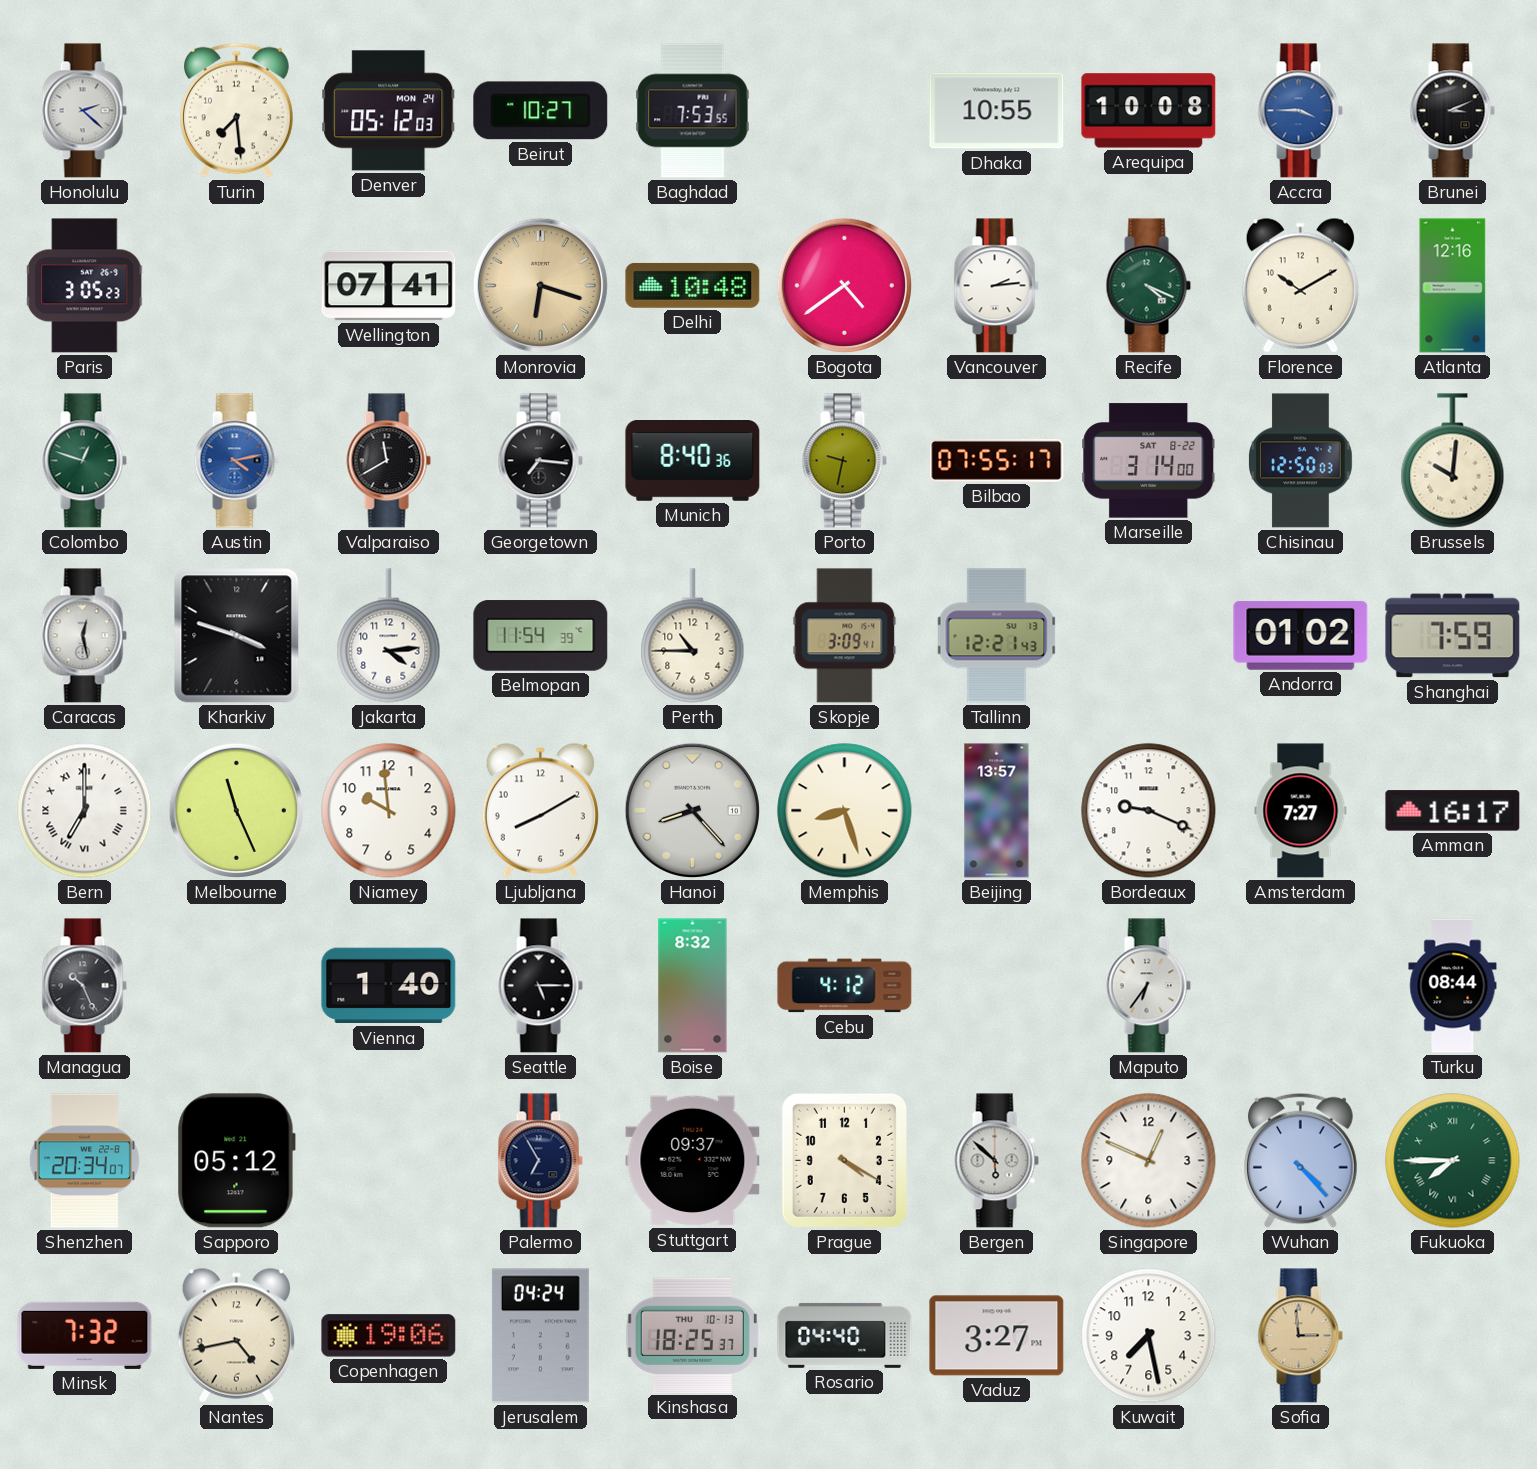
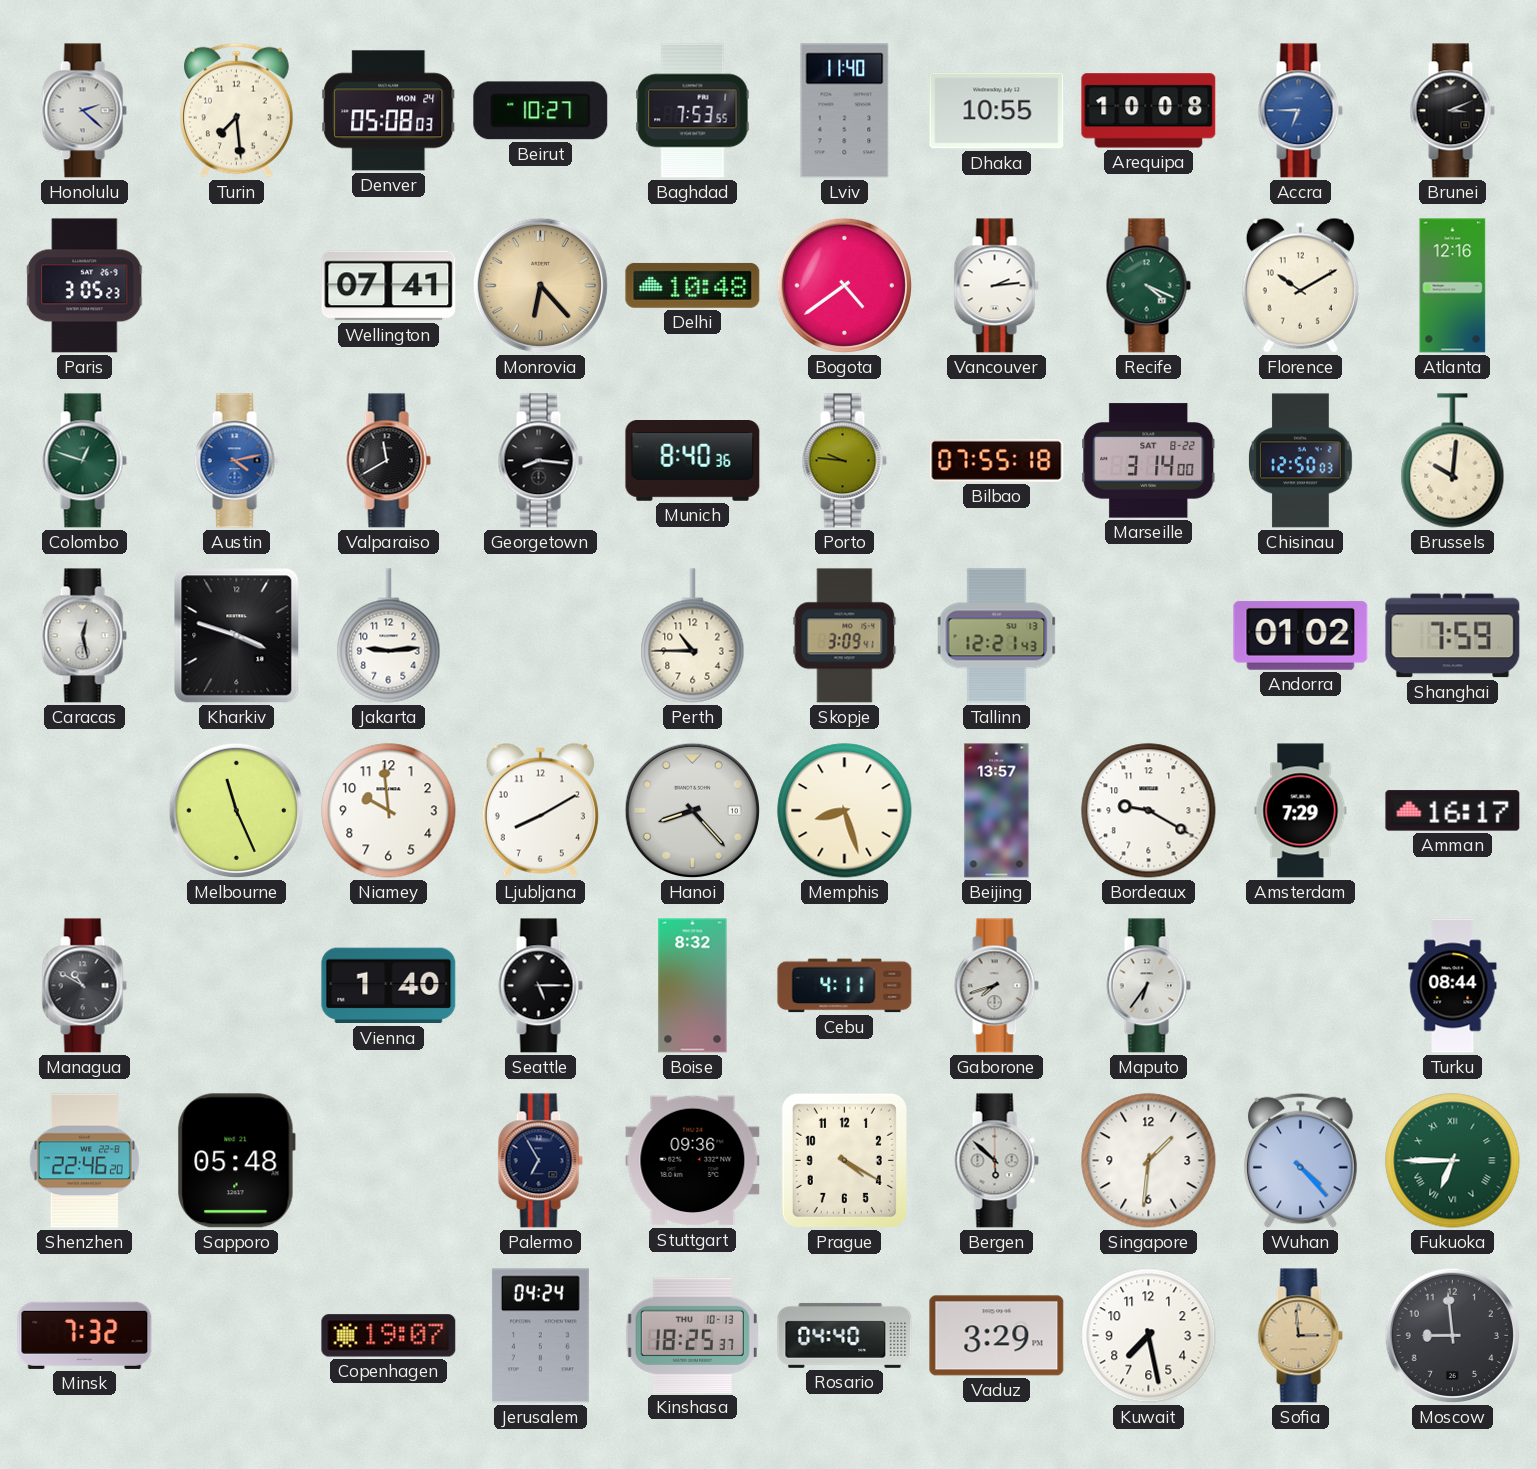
Denver: 05:12 -> 05:08 (389, 111)
Lviv: none -> 11:40 (845, 111)
Accra: 3:45 -> 6:45 (1300, 111)
Monrovia: 6:18 -> 6:23 (540, 285)
Georgetown: 7:16 -> 8:16 (540, 461)
Porto: 9:32 -> 9:46 (844, 461)
Bilbao: 07:55:17 -> 07:55:18 (997, 460)
Jakarta: 4:14 -> 9:14 (389, 636)
Belmopan: 11:54 -> none (541, 636)
Bern: 7:00 -> none (85, 811)
Bordeaux: 9:19 -> 9:20 (1149, 811)
Amsterdam: 7:27 -> 7:29 (1301, 811)
Managua: 10:26 -> 10:50 (84, 986)
Cebu: 4:12 -> 4:11 (845, 986)
Gaborone: none -> 7:42 (996, 986)
Shenzhen: 20:34 -> 22:46 (84, 1161)
Sapporo: 05:12 -> 05:48 (236, 1161)
Stuttgart: 09:37 -> 09:36 (693, 1161)
Singapore: 12:49 -> 1:31 (1149, 1161)
Fukuoka: 7:45 -> 6:45 (1453, 1161)
Nantes: 4:43 -> none (236, 1335)
Copenhagen: 19:06 -> 19:07 (389, 1336)
Vaduz: 3:27 -> 3:29 (997, 1336)
Moscow: none -> 8:59 (1452, 1335)
